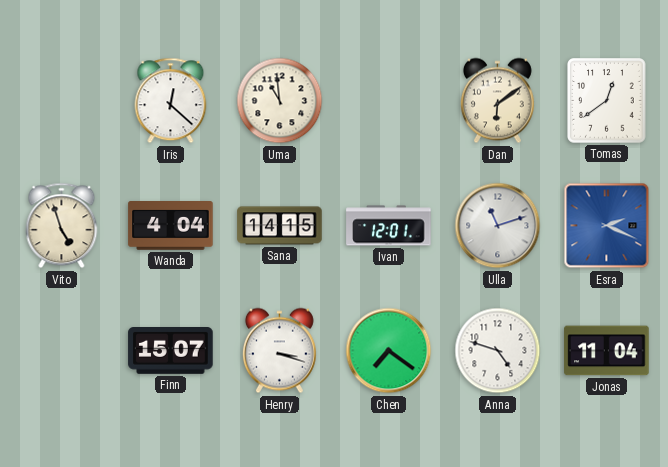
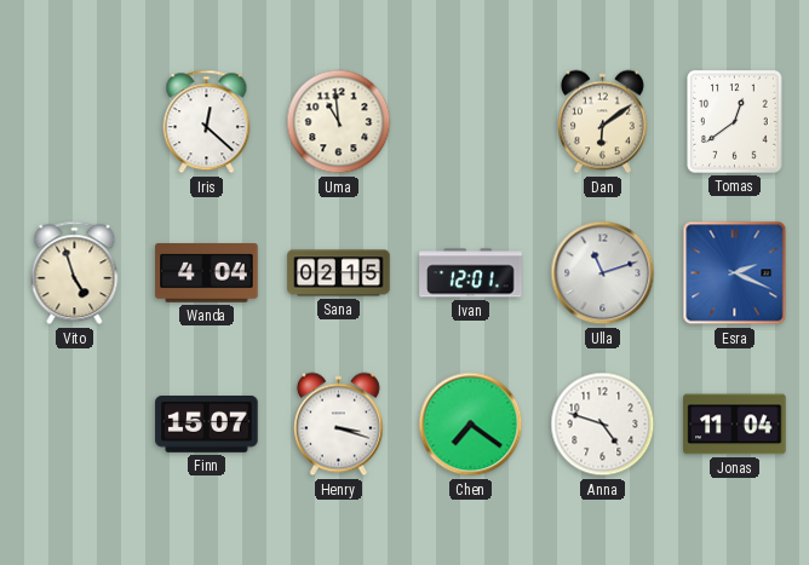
Sana: 14:15 -> 02:15 (339, 273)
